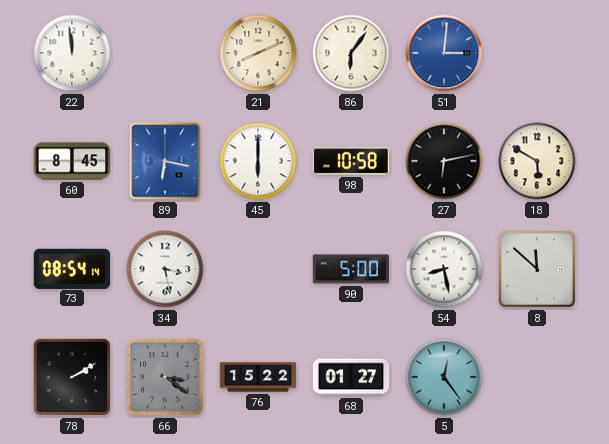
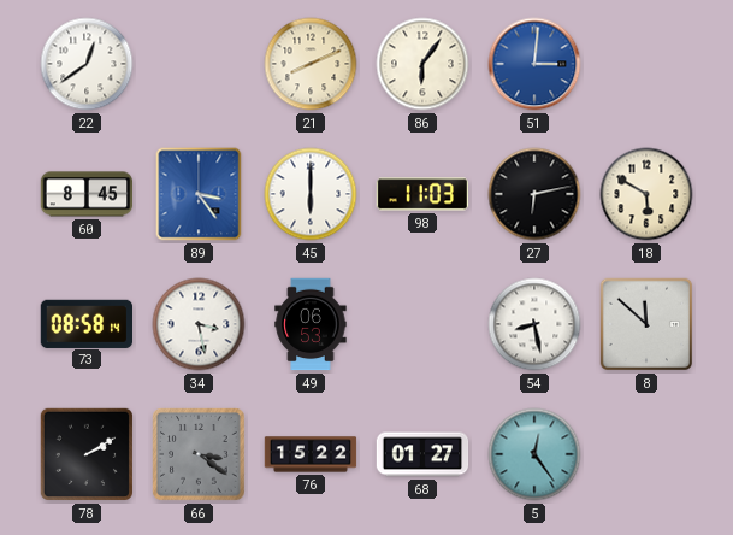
22: 11:59 -> 12:39 (87, 64)
89: 6:17 -> 3:24 (199, 194)
98: 10:58 -> 11:03 (422, 194)
73: 08:54 -> 08:58 (85, 323)
49: none -> 06:53 (311, 324)
90: 5:00 -> none (350, 269)
